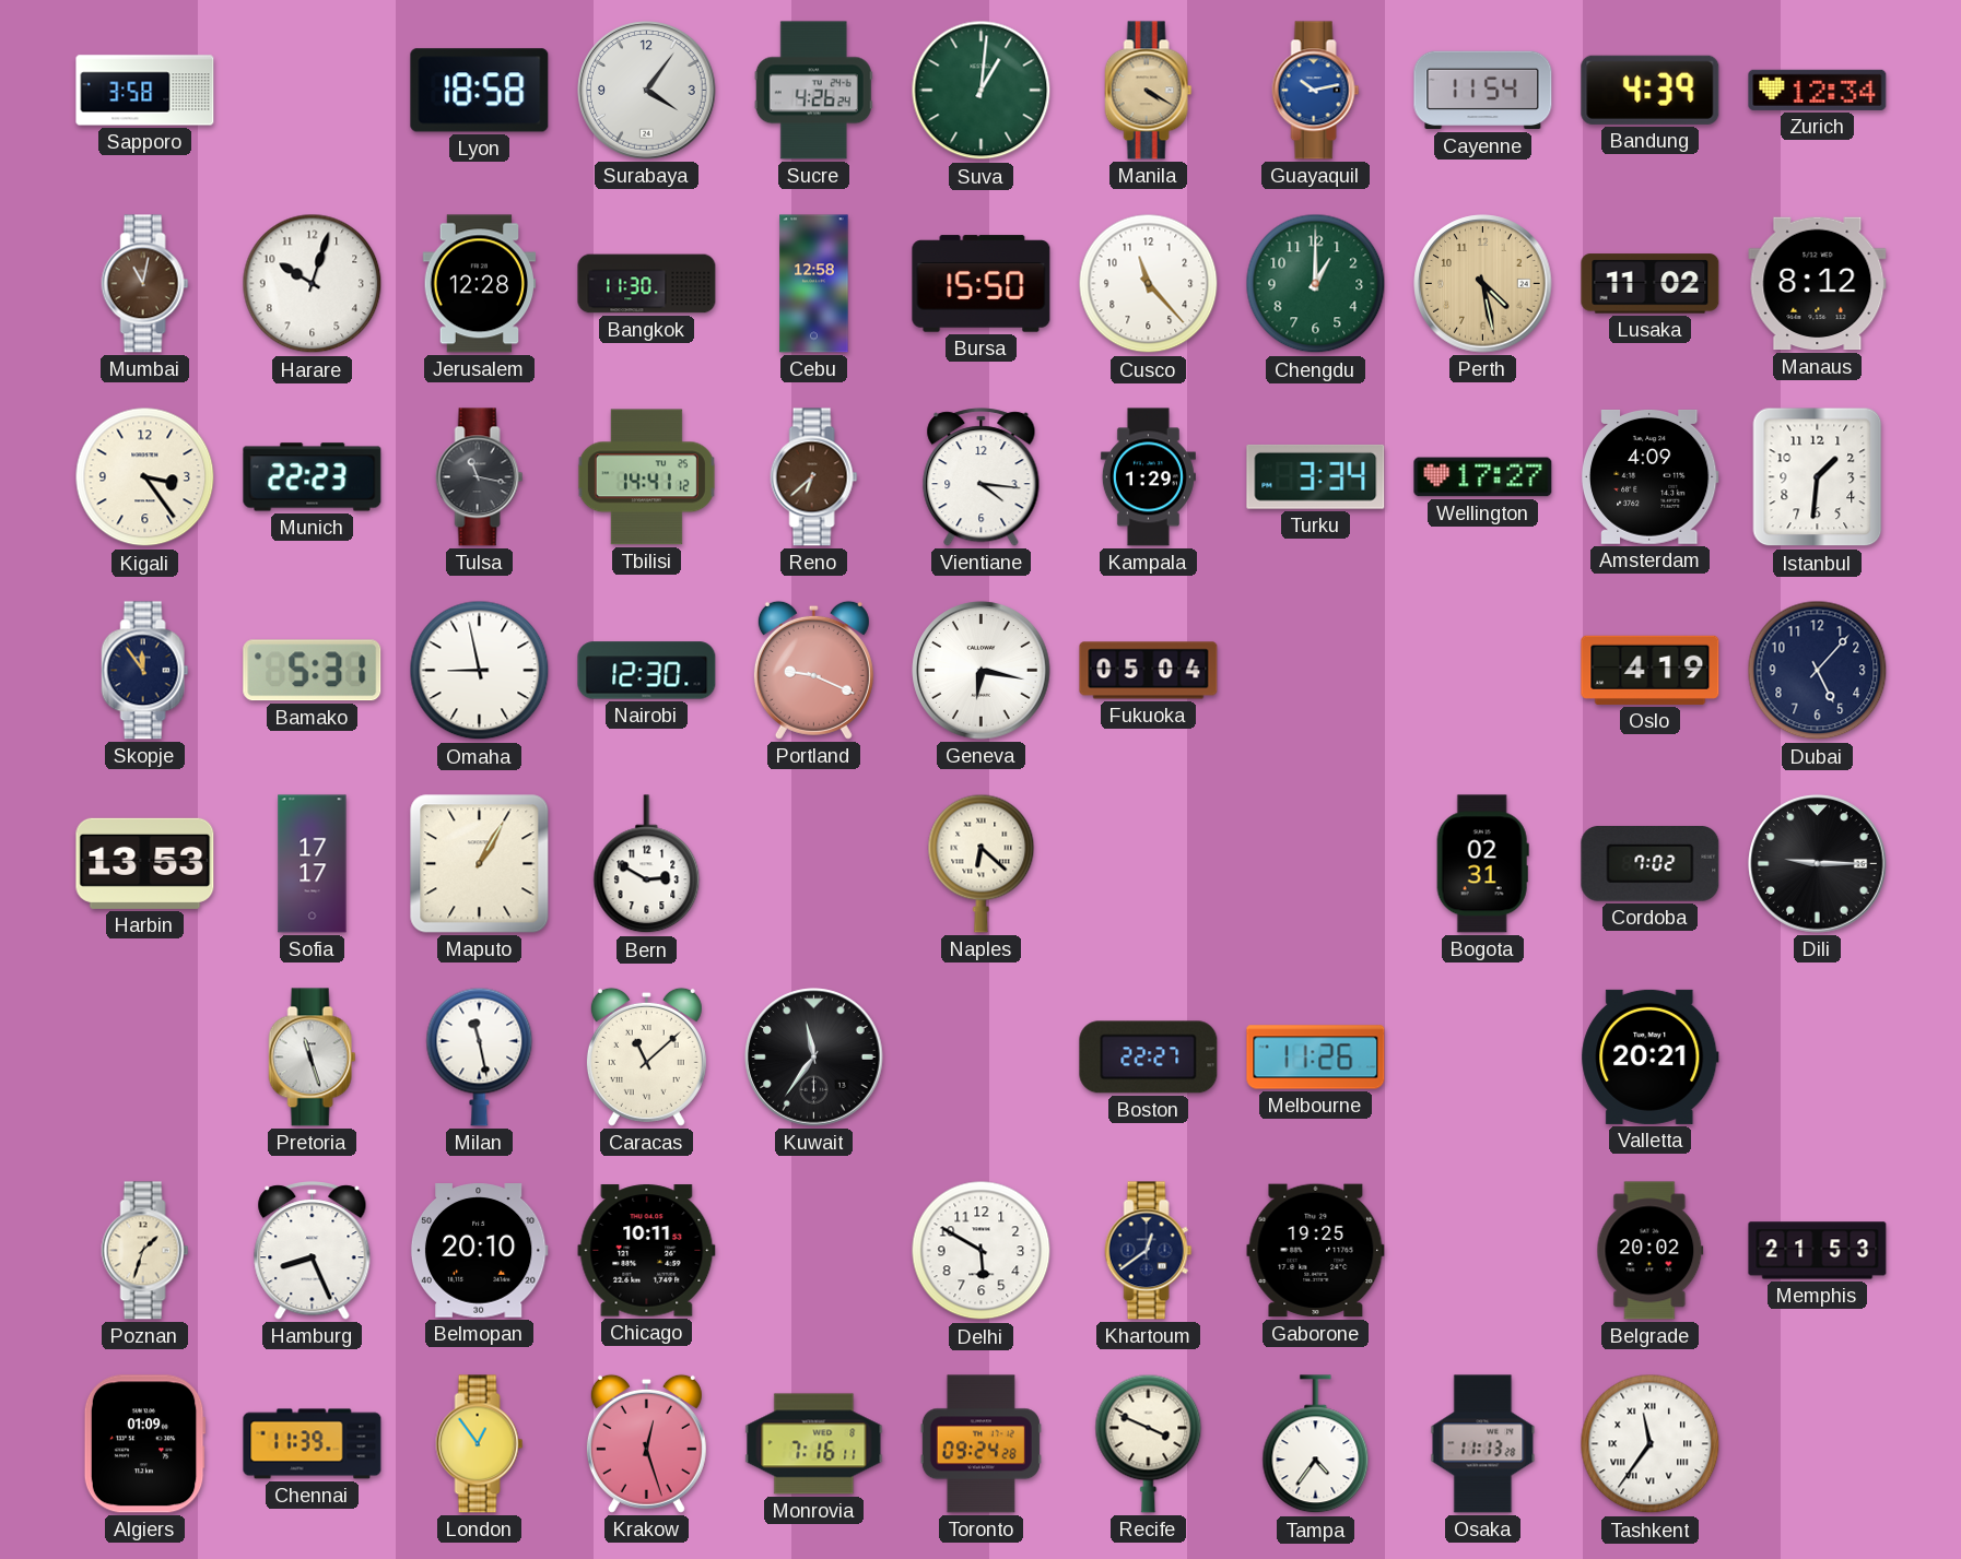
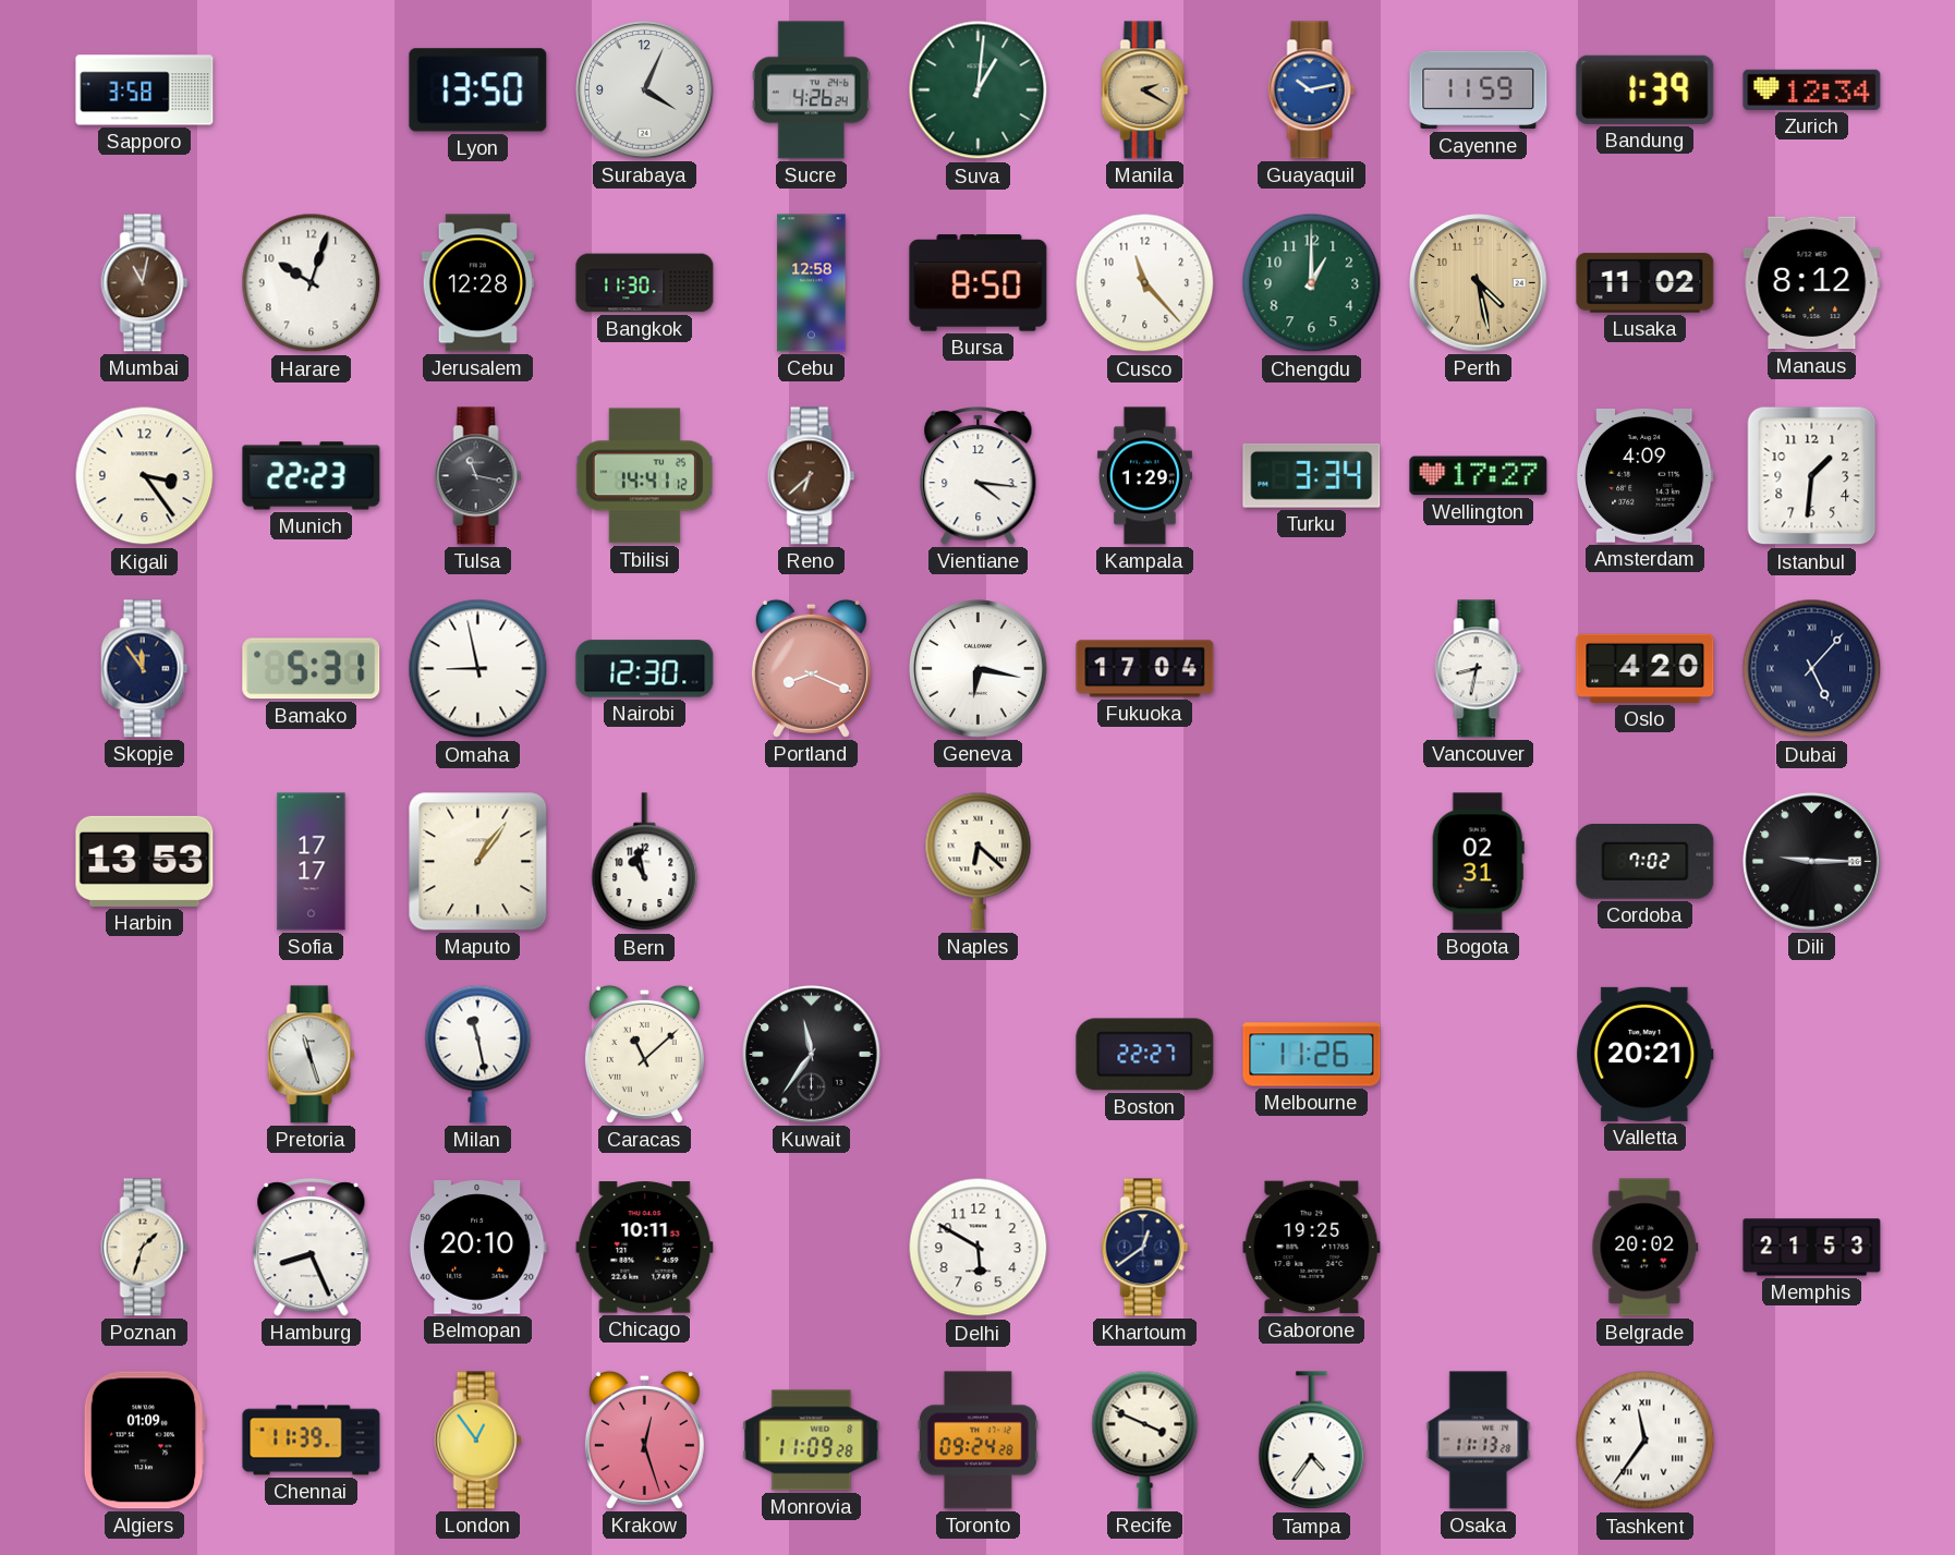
Lyon: 18:58 -> 13:50 (478, 90)
Surabaya: 4:06 -> 4:04 (645, 90)
Manila: 4:20 -> 2:20 (1145, 90)
Cayenne: 11:54 -> 11:59 (1479, 90)
Bandung: 4:39 -> 1:39 (1646, 89)
Bursa: 15:50 -> 8:50 (979, 283)
Portland: 9:19 -> 8:19 (811, 668)
Fukuoka: 05:04 -> 17:04 (1145, 669)
Vancouver: none -> 8:32 (1479, 669)
Oslo: 4:19 -> 4:20 (1646, 668)
Dubai numerals: Arabic -> Roman (1812, 669)
Maputo: 1:05 -> 1:06 (478, 862)
Bern: 2:50 -> 10:58 (645, 862)
Monrovia: 7:16 -> 11:09 (812, 1441)
